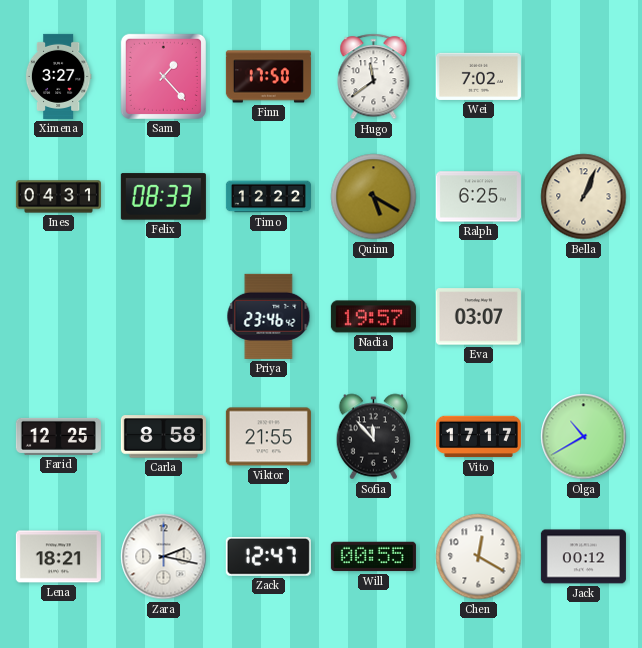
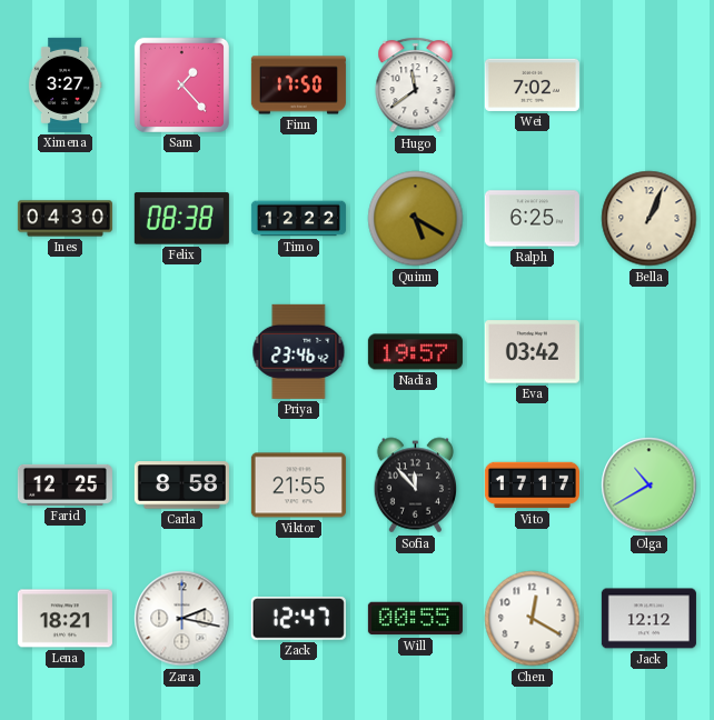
Ines: 04:31 -> 04:30 (65, 219)
Felix: 08:33 -> 08:38 (181, 219)
Eva: 03:07 -> 03:42 (532, 352)
Jack: 00:12 -> 12:12 (648, 619)
